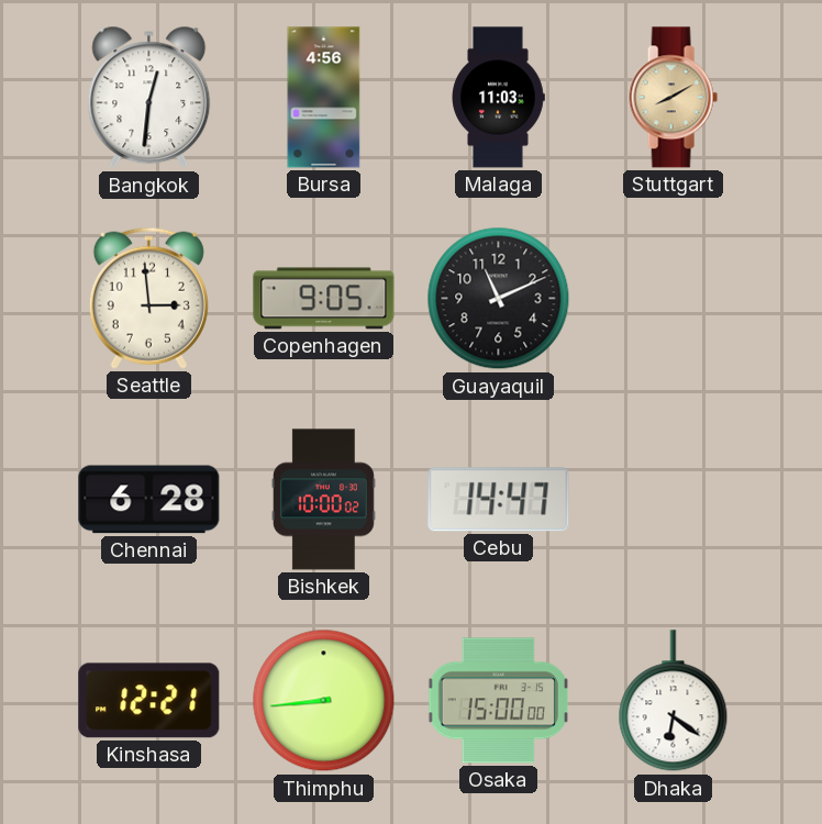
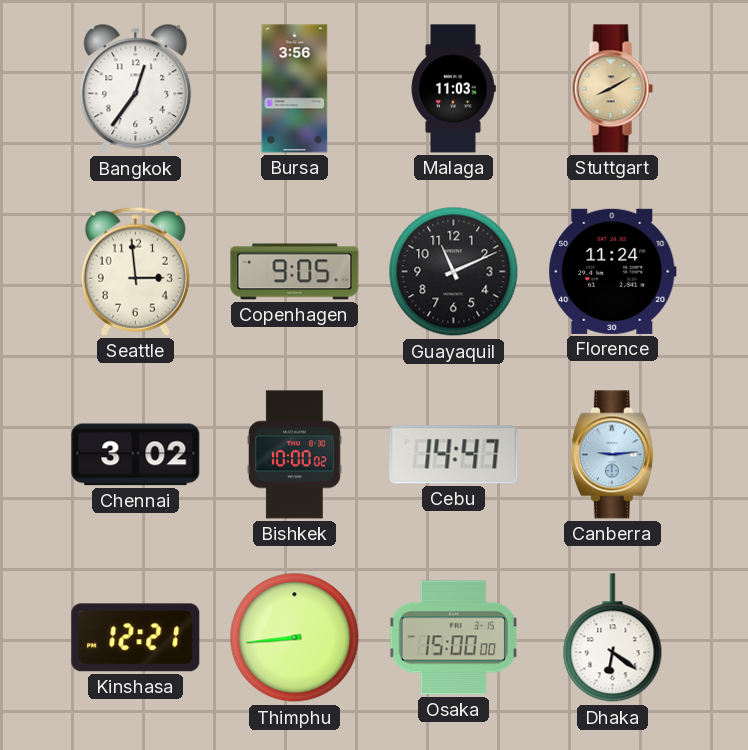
Bangkok: 12:31 -> 12:36 (136, 89)
Bursa: 4:56 -> 3:56 (295, 89)
Florence: none -> 11:24 (613, 271)
Chennai: 6:28 -> 3:02 (136, 455)
Canberra: none -> 9:14 (612, 455)
